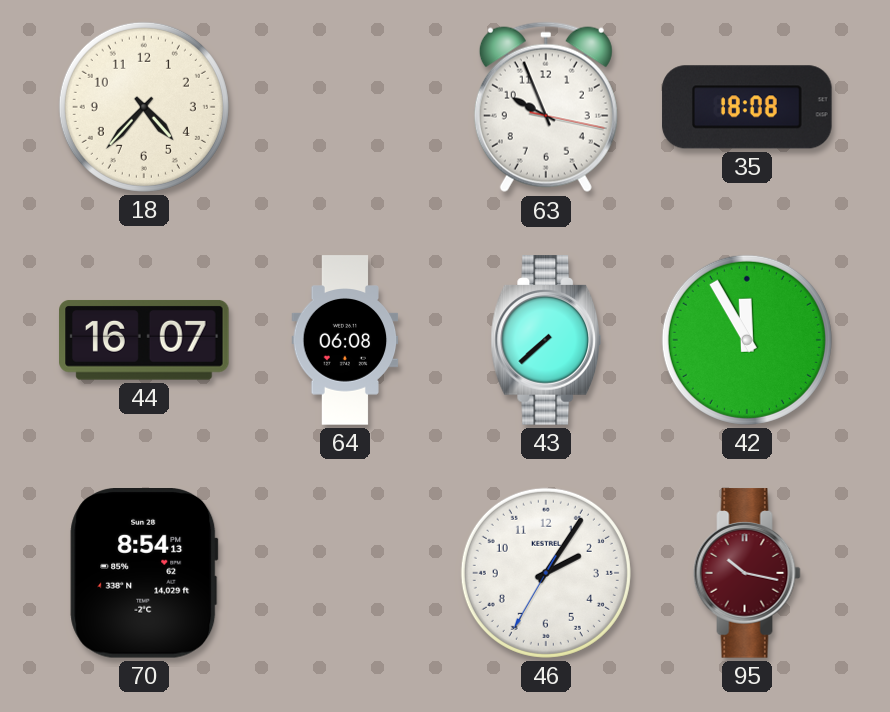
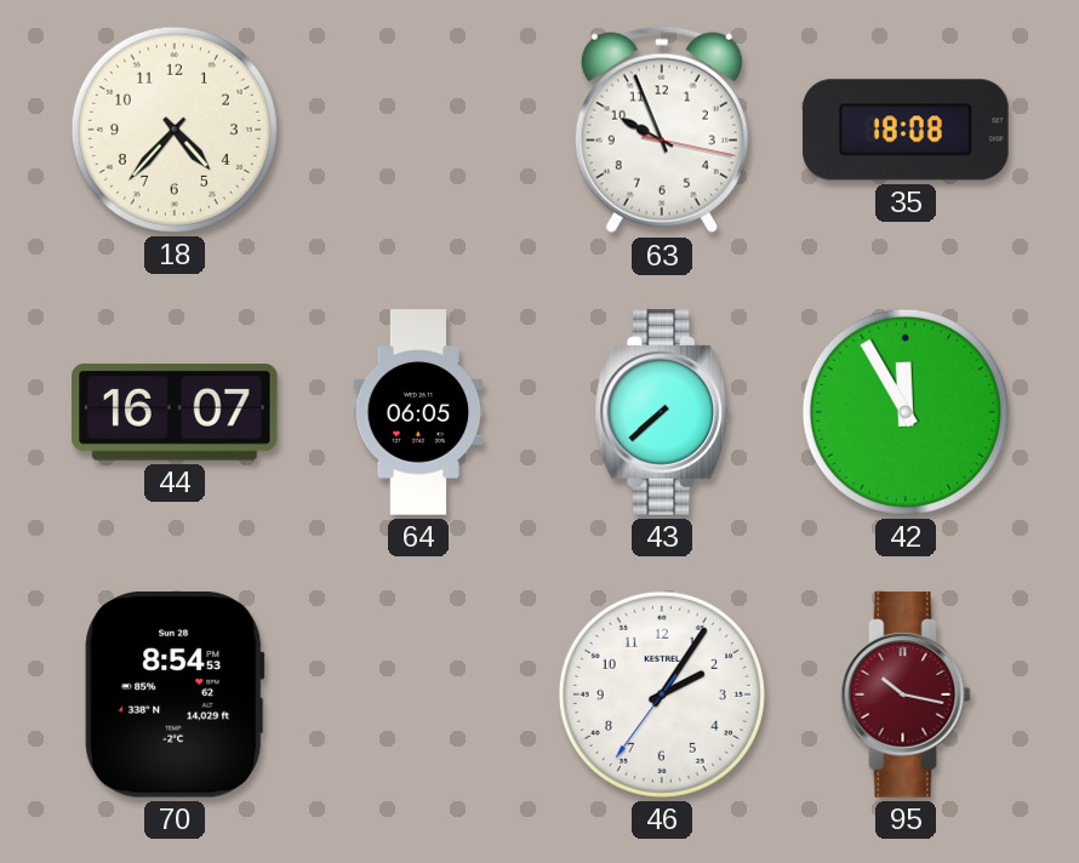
64: 06:08 -> 06:05 (418, 412)
70: 8:54:13 -> 8:54:53 (175, 696)
46: 2:05:35 -> 2:05:36 (662, 695)
